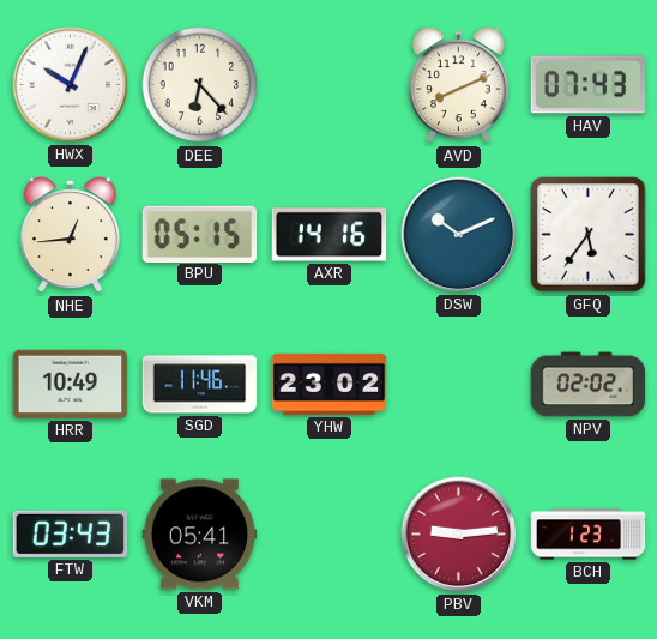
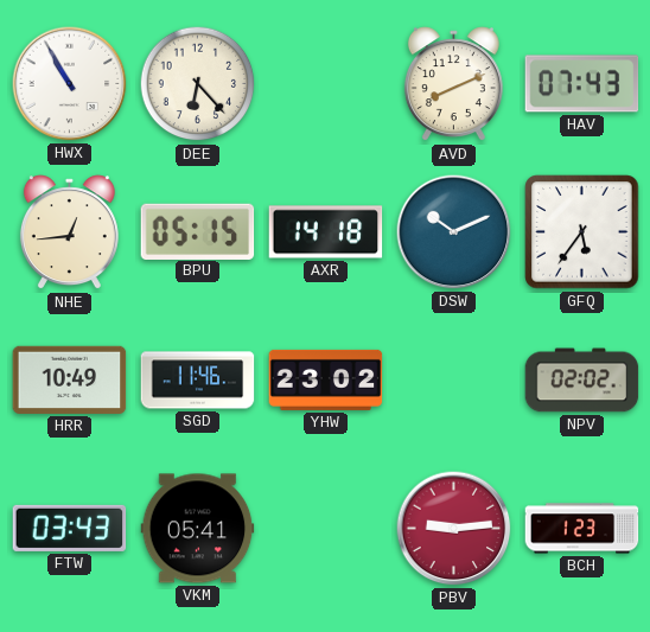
HWX: 10:04 -> 10:55 (70, 84)
AXR: 14:16 -> 14:18 (326, 232)
